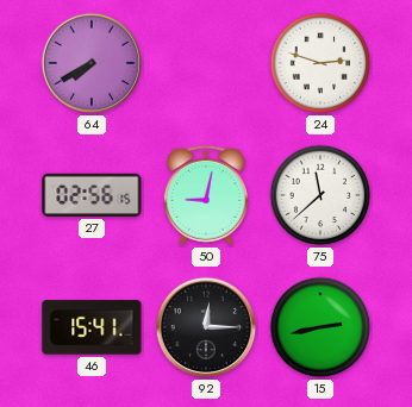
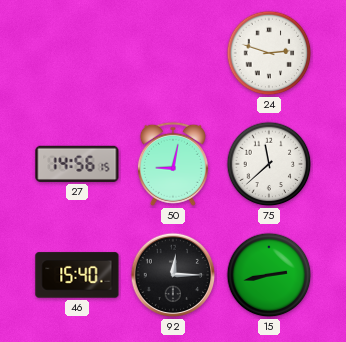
64: 7:40 -> none (92, 63)
27: 02:56 -> 14:56 (77, 164)
46: 15:41 -> 15:40 (77, 275)
